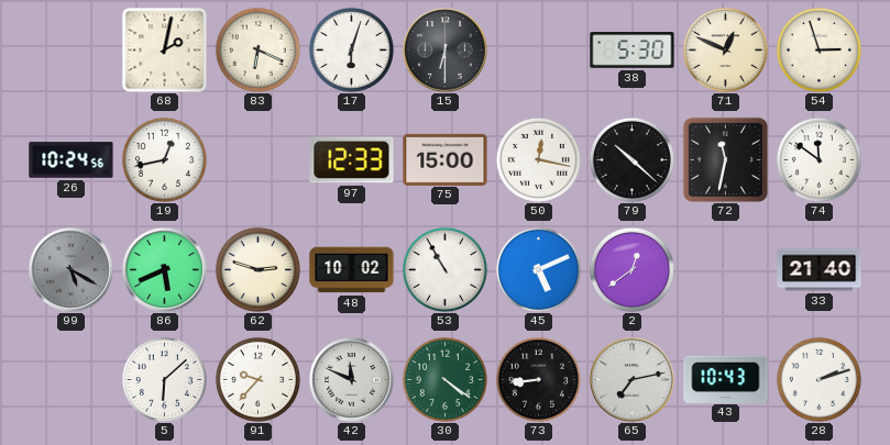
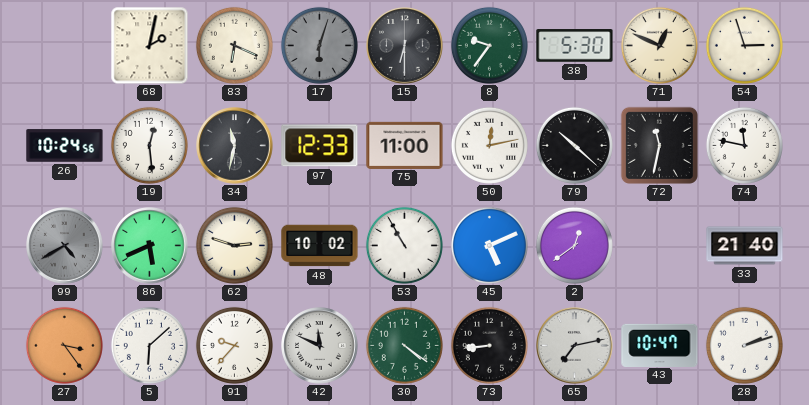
17 dial: white -> grey (319, 45)
8: none -> 9:36 (489, 45)
19: 12:43 -> 12:29 (149, 145)
34: none -> 11:32 (235, 146)
75: 15:00 -> 11:00 (405, 145)
50: 12:17 -> 12:13 (489, 145)
74: 11:51 -> 11:47 (744, 145)
99: 5:20 -> 4:40 (65, 246)
27: none -> 3:24 (64, 345)
43: 10:43 -> 10:47 (660, 345)
